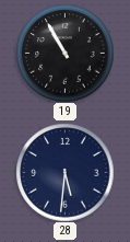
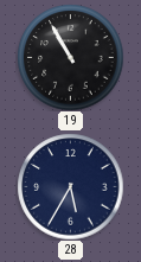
28: 5:31 -> 5:35 (70, 186)
